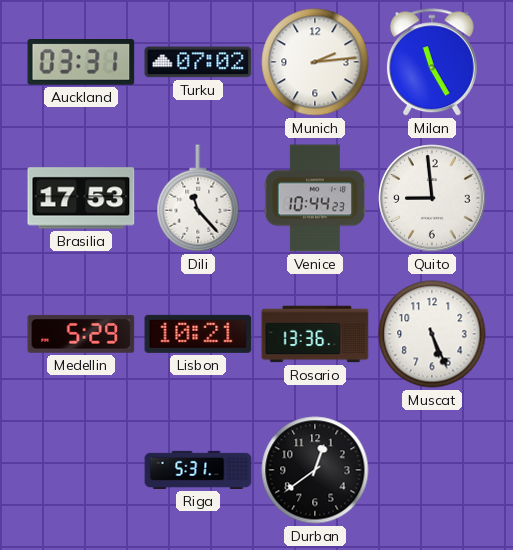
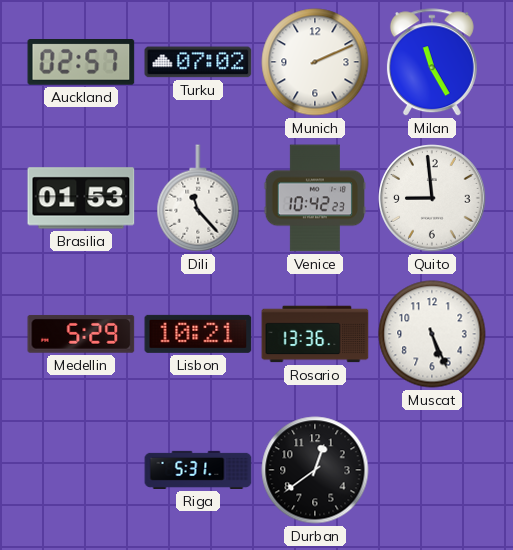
Auckland: 03:31 -> 02:57 (81, 62)
Munich: 2:14 -> 2:11 (315, 62)
Brasilia: 17:53 -> 01:53 (81, 198)
Venice: 10:44 -> 10:42 (314, 198)
